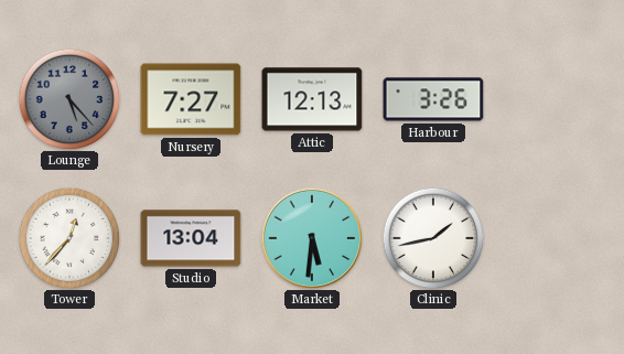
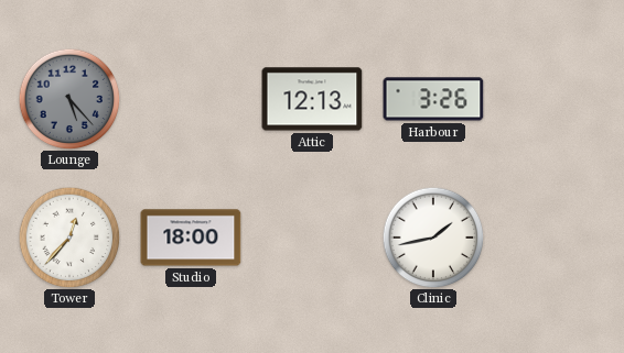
Nursery: 7:27 -> none (191, 99)
Studio: 13:04 -> 18:00 (191, 238)
Market: 5:31 -> none (312, 238)
